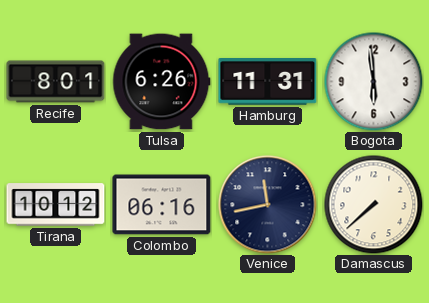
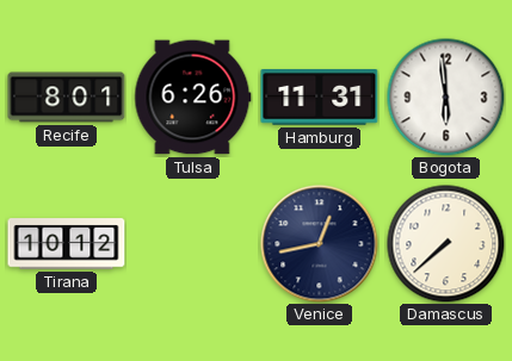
Colombo: 06:16 -> none (162, 205)
Venice: 11:43 -> 12:43 (320, 244)
